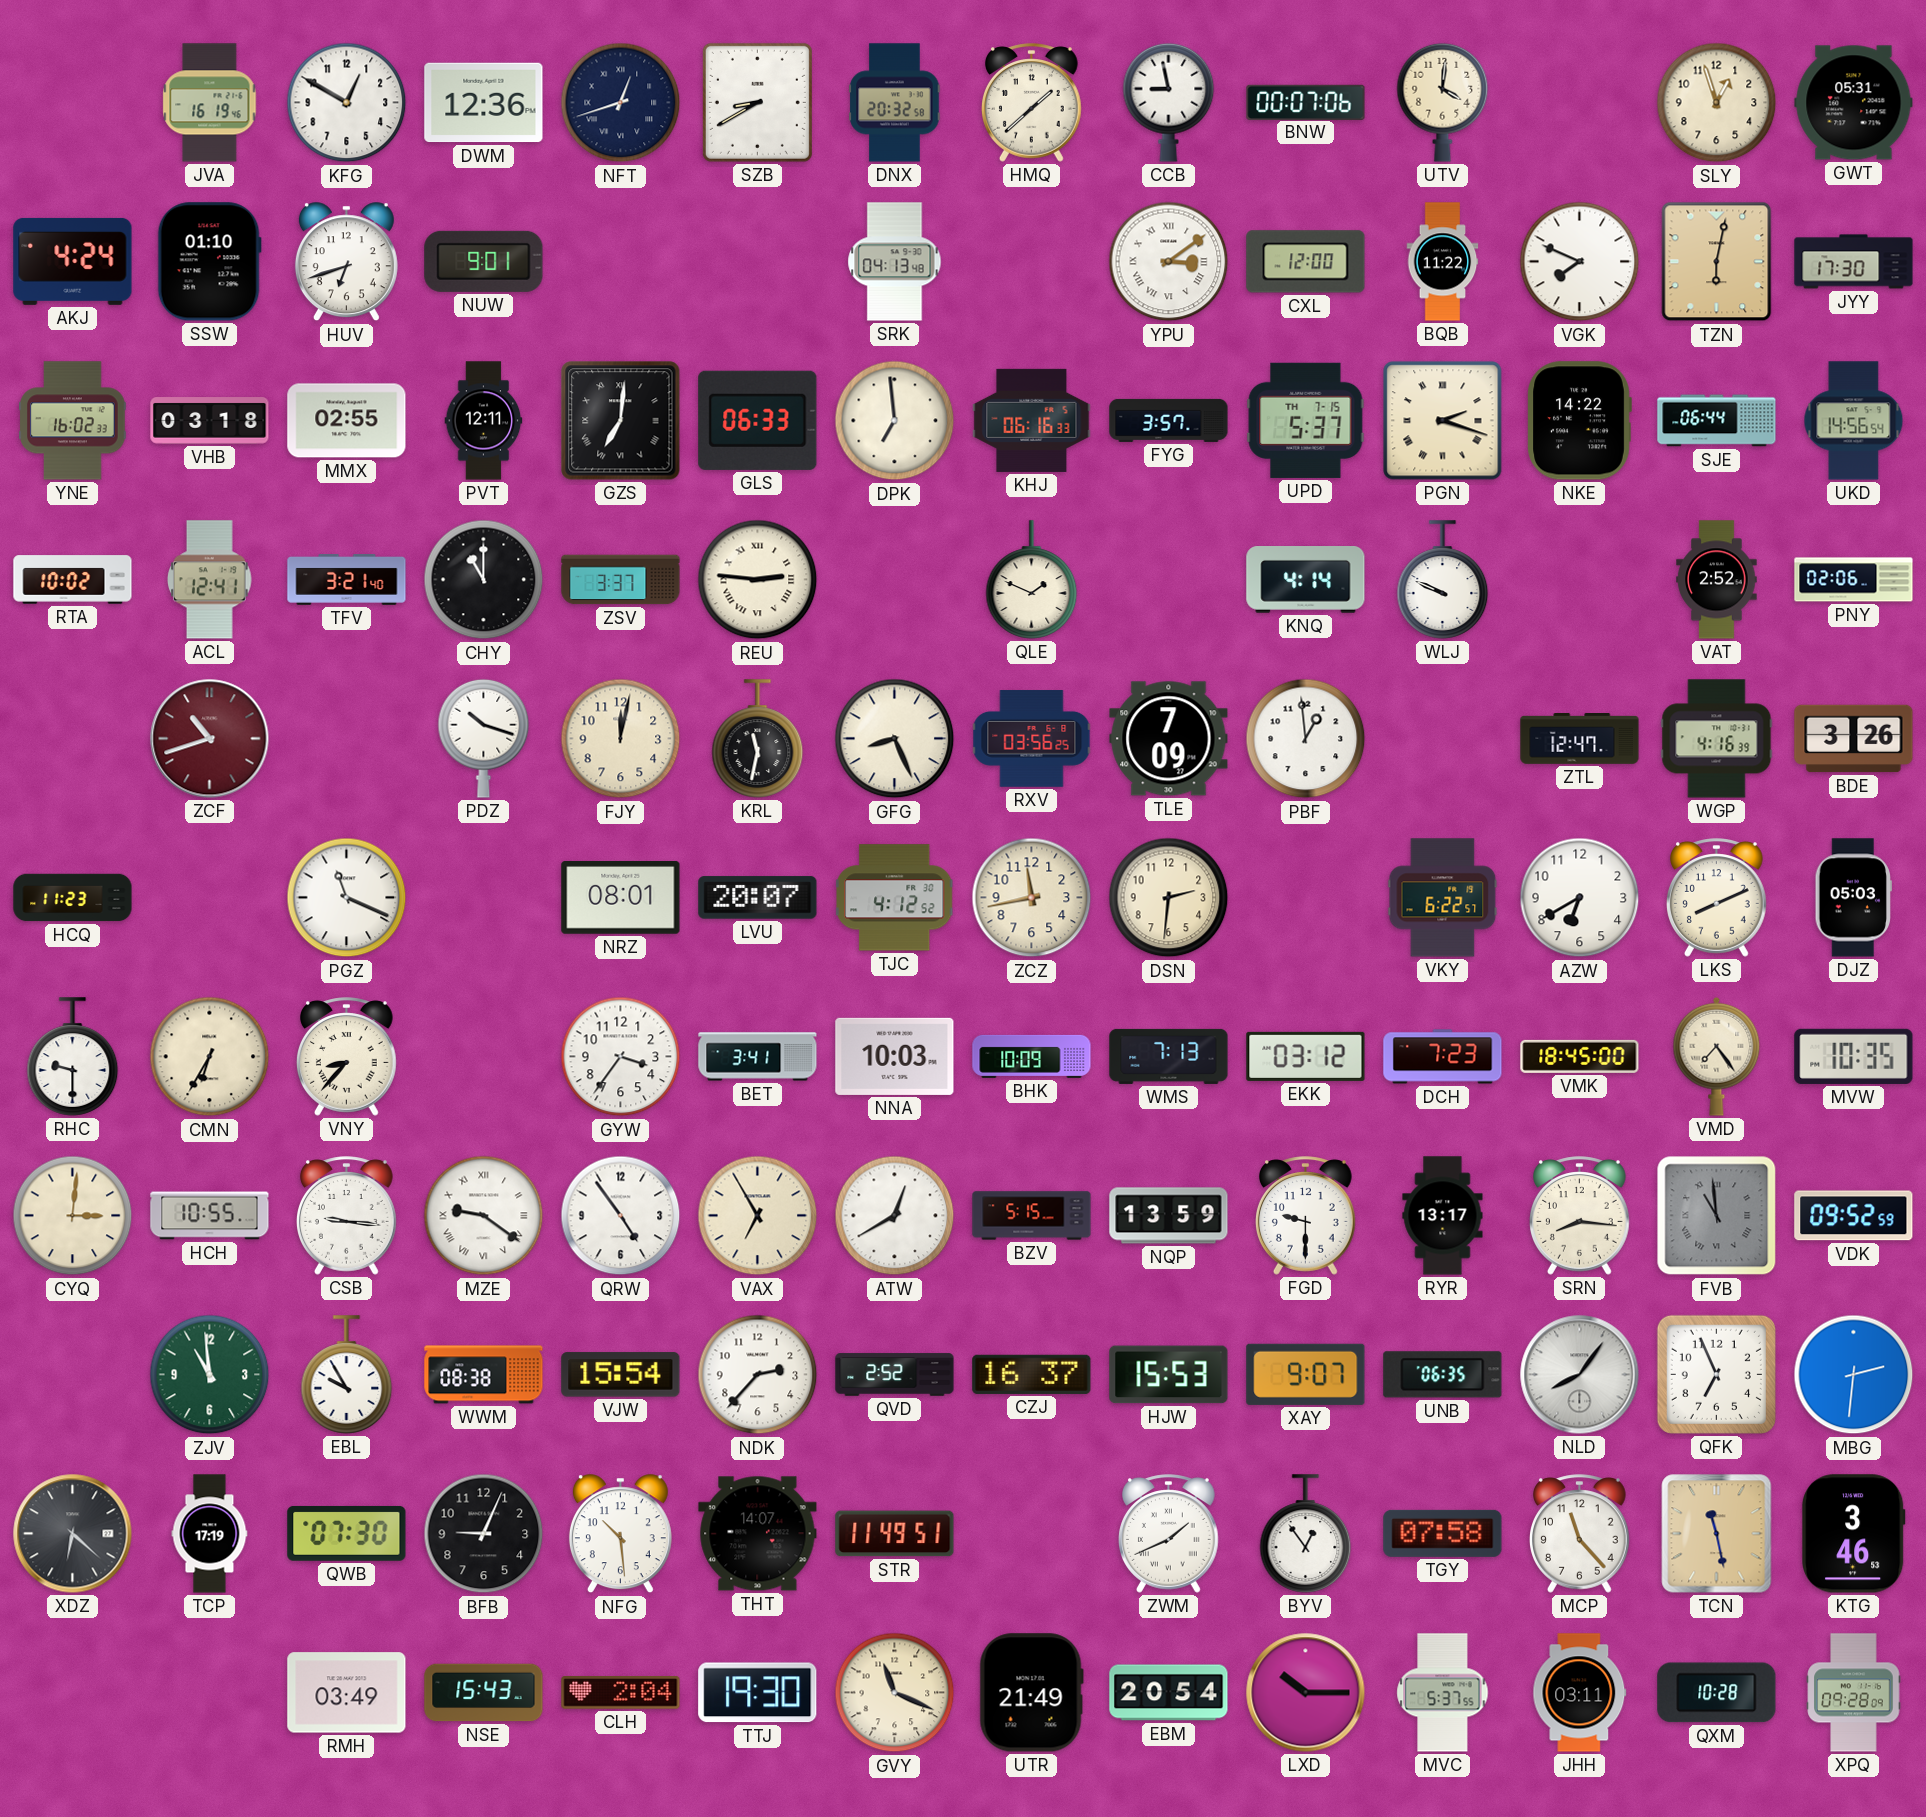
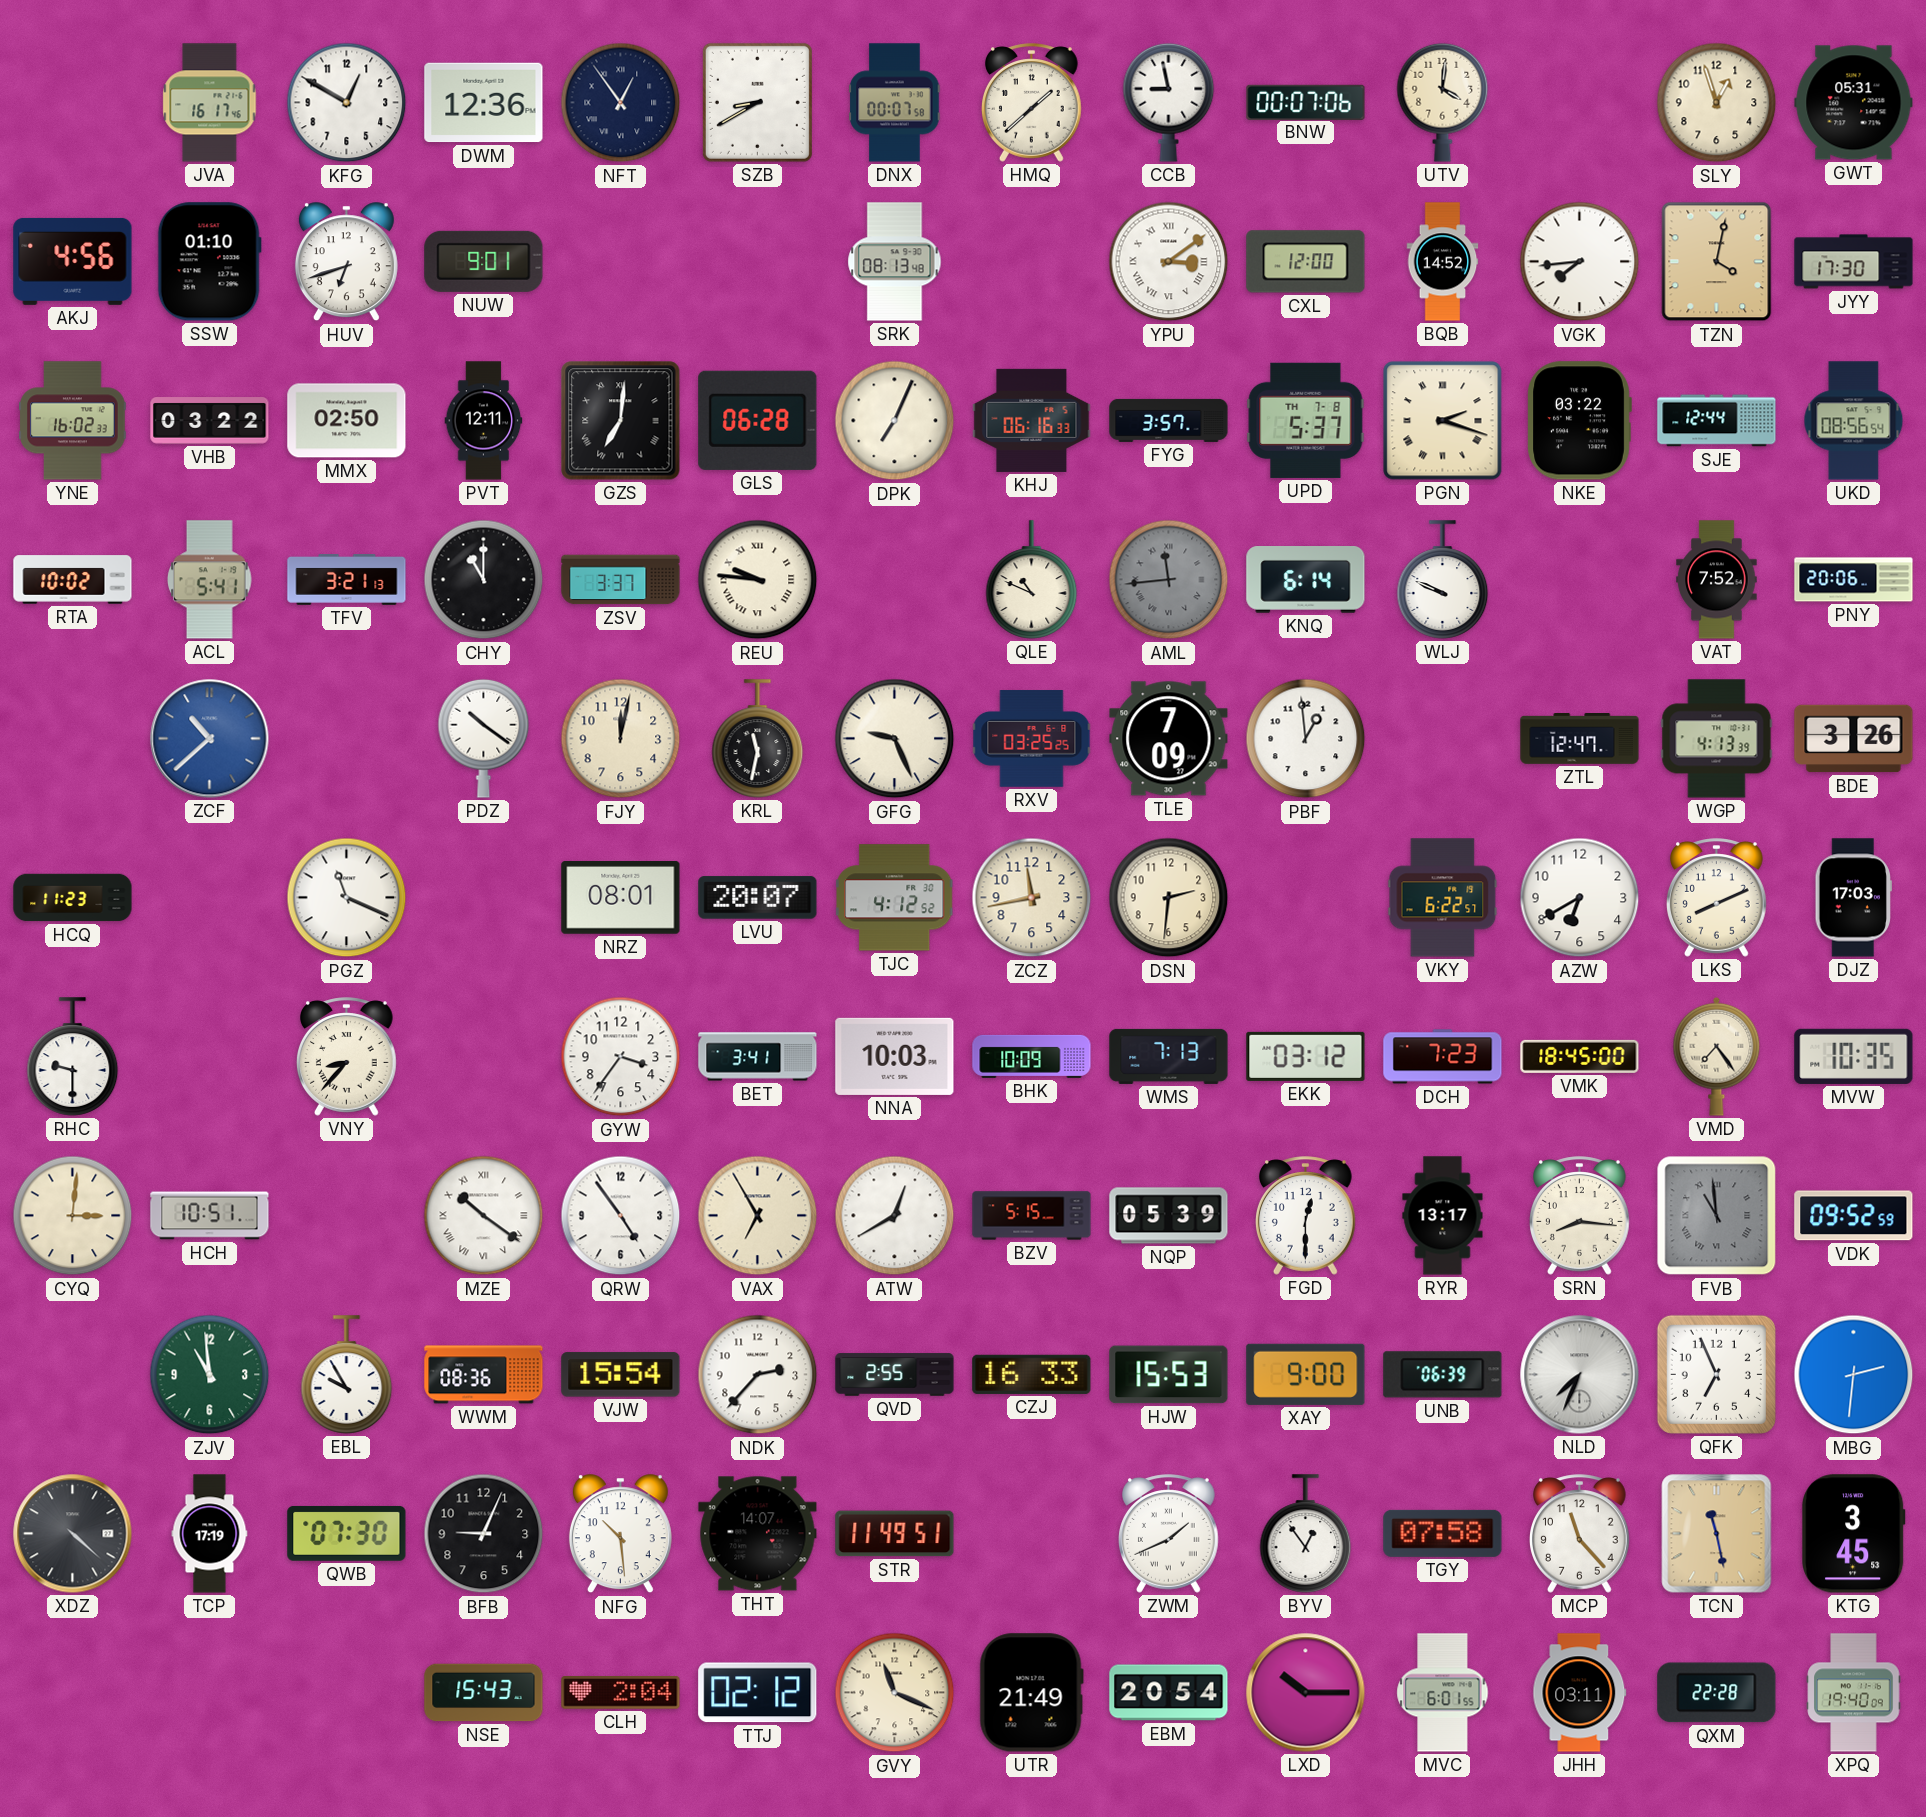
JVA: 16:19 -> 16:17 (210, 103)
NFT: 12:42 -> 12:54 (621, 103)
DNX: 20:32 -> 00:07 (895, 103)
AKJ: 4:24 -> 4:56 (73, 261)
SRK: 04:13 -> 08:13 (895, 262)
BQB: 11:22 -> 14:52 (1443, 262)
VGK: 7:49 -> 7:44 (1580, 262)
TZN: 6:02 -> 4:02 (1717, 262)
VHB: 03:18 -> 03:22 (210, 421)
MMX: 02:55 -> 02:50 (347, 421)
GLS: 06:33 -> 06:28 (758, 420)
DPK: 6:59 -> 7:04 (895, 421)
UPD date: TH 7-15 -> TH 7-8 (1306, 420)
NKE: 14:22 -> 03:22 (1579, 421)
SJE: 06:44 -> 12:44 (1717, 421)
UKD: 14:56 -> 08:56 (1854, 421)
ACL: 12:41 -> 5:41 (210, 580)
TFV: 3:21:40 -> 3:21:13 (347, 580)
REU: 2:46 -> 9:46 (758, 580)
QLE: 1:49 -> 10:49 (1032, 580)
AML: none -> 11:44 (1169, 580)
KNQ: 4:14 -> 6:14 (1306, 580)
VAT: 2:52 -> 7:52 (1717, 580)
PNY: 02:06 -> 20:06 (1854, 580)
ZCF: 10:42 -> 10:38 (210, 739)
ZCF dial: burgundy -> blue (210, 739)
PDZ: 10:18 -> 10:21 (484, 738)
GFG: 8:26 -> 9:26 (895, 739)
RXV: 03:56 -> 03:25 (1032, 739)
WGP: 4:16 -> 4:13 (1717, 739)
DJZ: 05:03 -> 17:03 (1853, 898)
CMN: 6:35 -> none (210, 1057)
HCH: 10:55 -> 10:51 (210, 1216)
CSB: 9:16 -> none (347, 1216)
MZE: 9:21 -> 10:21 (484, 1216)
NQP: 13:59 -> 05:39 (1169, 1216)
FGD: 9:30 -> 12:30 (1306, 1216)
WWM: 08:38 -> 08:36 (484, 1375)
QVD: 2:52 -> 2:55 (895, 1375)
CZJ: 16:37 -> 16:33 (1032, 1374)
XAY: 9:07 -> 9:00 (1306, 1374)
UNB: 06:35 -> 06:39 (1443, 1375)
NLD: 8:06 -> 7:34 (1580, 1375)
XDZ: 6:22 -> 4:22 (73, 1534)
KTG: 3:46 -> 3:45 (1853, 1534)
RMH: 03:49 -> none (347, 1693)
TTJ: 19:30 -> 02:12 (758, 1693)
MVC: 5:37 -> 6:01 (1443, 1693)
QXM: 10:28 -> 22:28 (1717, 1693)
XPQ: 09:28 -> 19:40 (1854, 1693)
